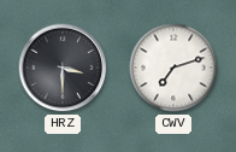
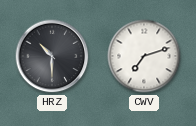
HRZ: 3:30 -> 10:30 (52, 56)
